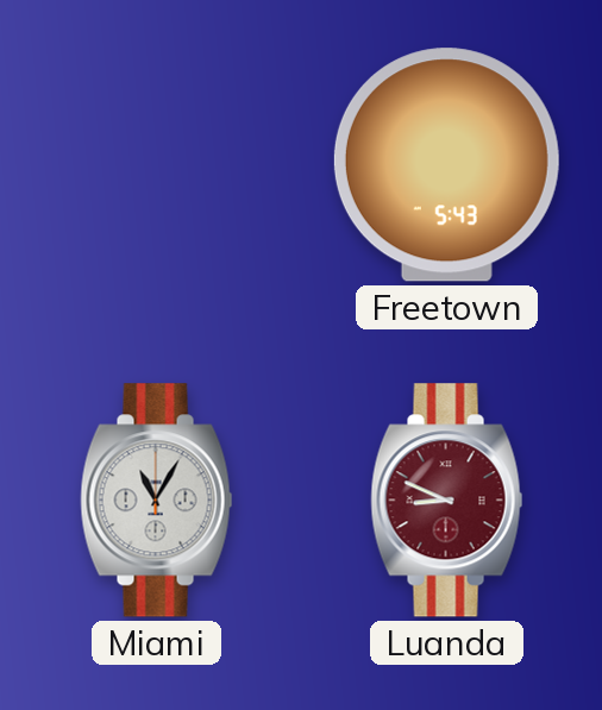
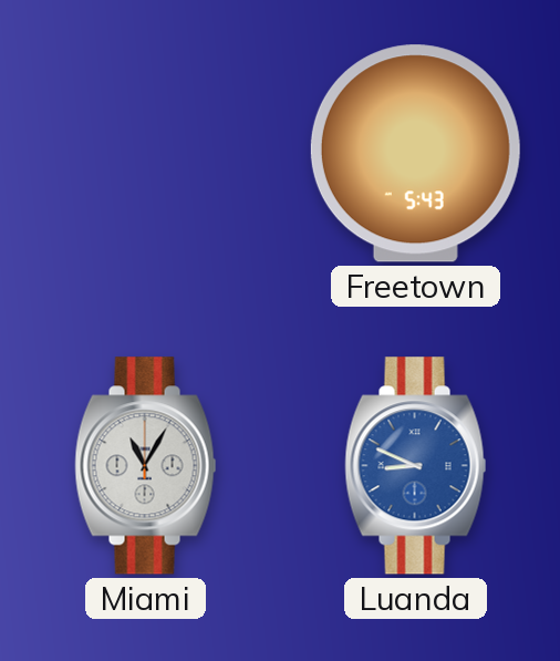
Luanda dial: burgundy -> blue (416, 466)
